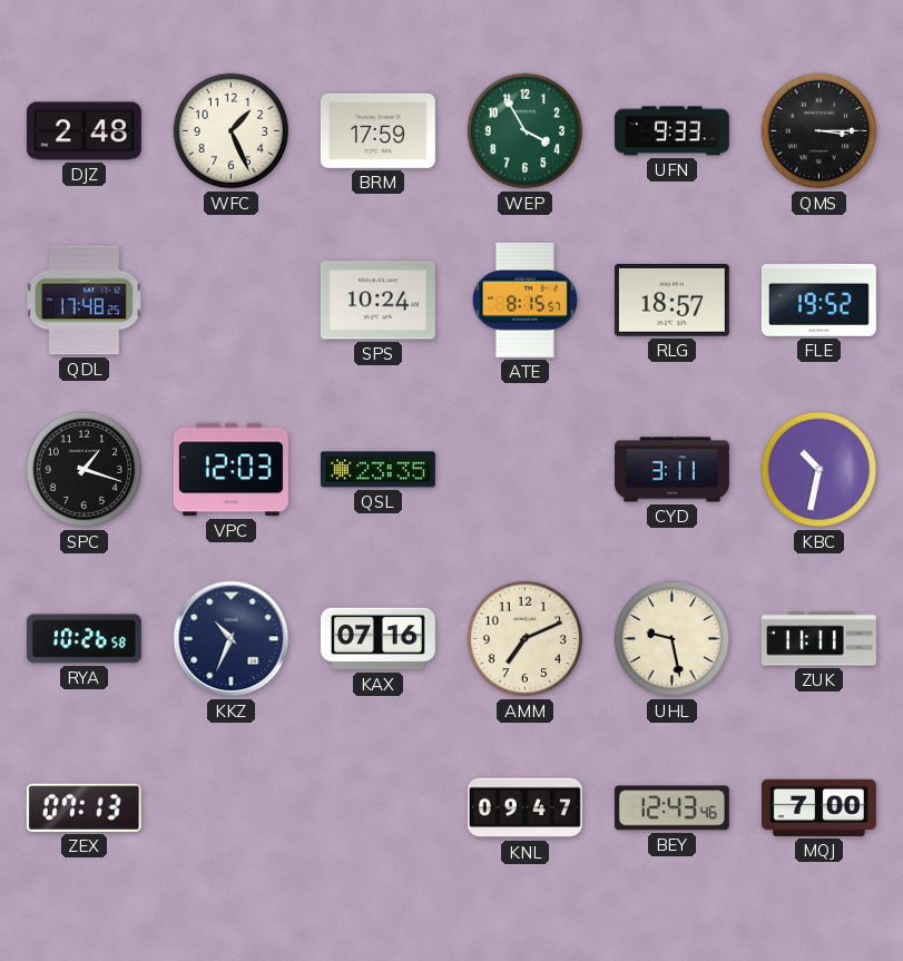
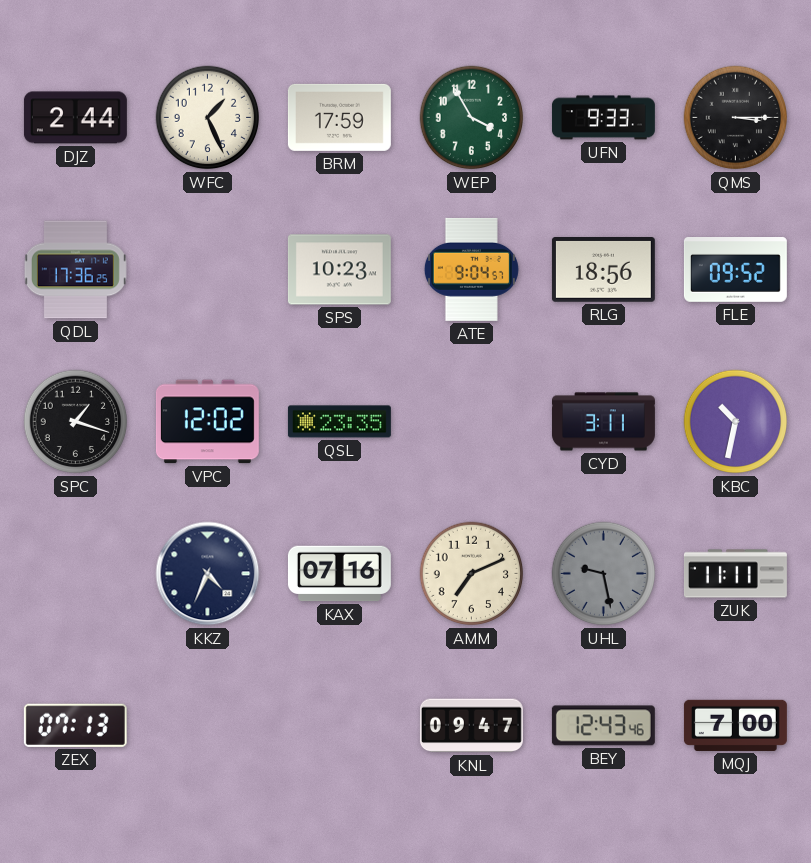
DJZ: 2:48 -> 2:44 (75, 118)
QDL: 17:48 -> 17:36 (75, 270)
SPS: 10:24 -> 10:23 (339, 270)
ATE: 8:15 -> 9:04 (471, 269)
RLG: 18:57 -> 18:56 (603, 270)
FLE: 19:52 -> 09:52 (735, 270)
VPC: 12:03 -> 12:02 (207, 422)
RYA: 10:26 -> none (84, 639)
KKZ: 10:34 -> 4:34 (208, 574)
UHL dial: cream -> grey (604, 574)
